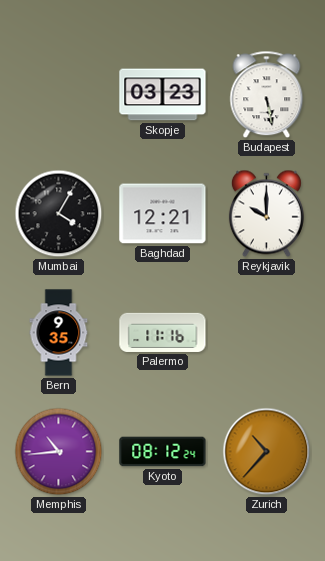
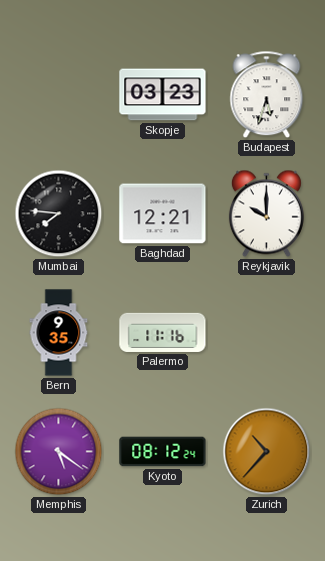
Budapest: 5:28 -> 5:33 (267, 95)
Mumbai: 4:05 -> 7:46 (59, 214)
Memphis: 10:44 -> 5:21 (59, 452)
